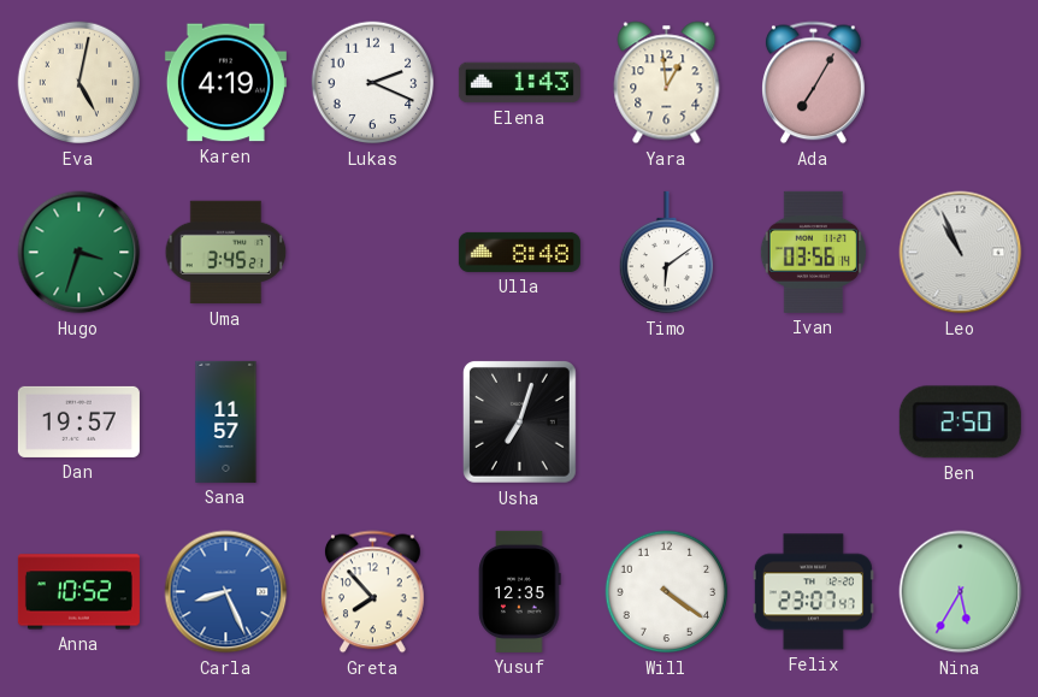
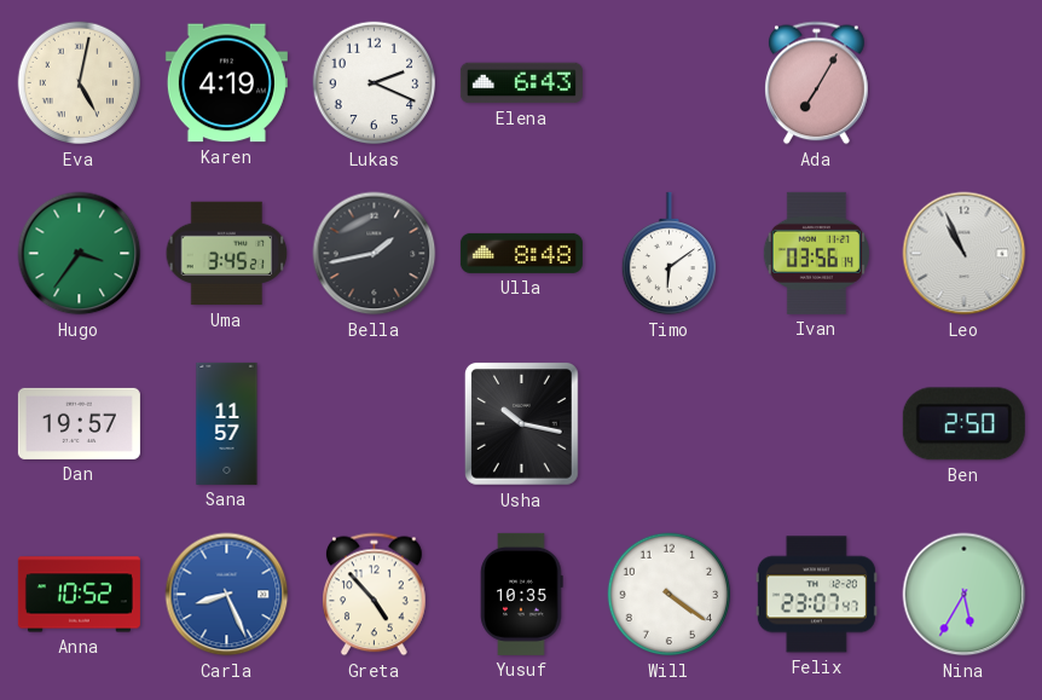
Elena: 1:43 -> 6:43 (521, 83)
Yara: 12:59 -> none (667, 83)
Hugo: 3:33 -> 3:36 (80, 254)
Bella: none -> 1:43 (375, 254)
Usha: 7:03 -> 10:17 (521, 423)
Greta: 7:53 -> 4:53 (375, 595)
Yusuf: 12:35 -> 10:35 (522, 594)
